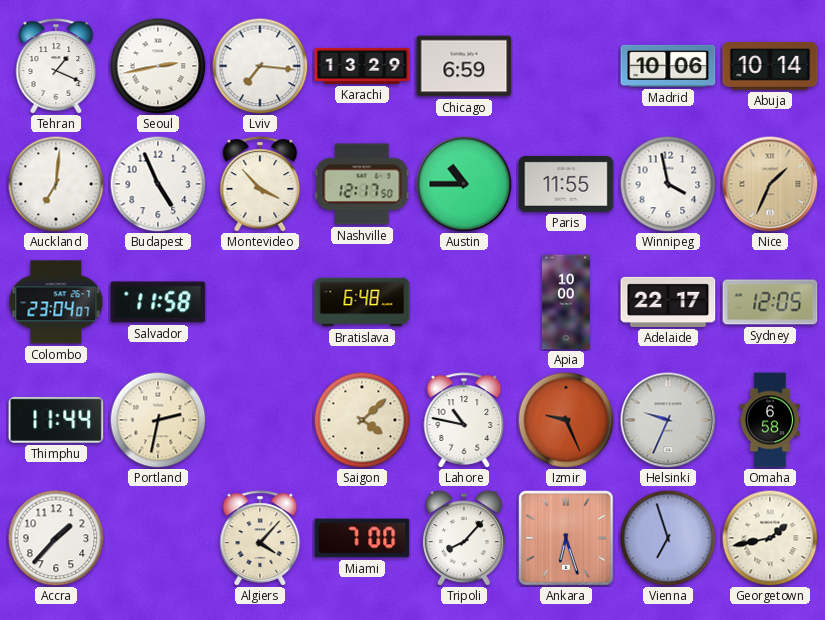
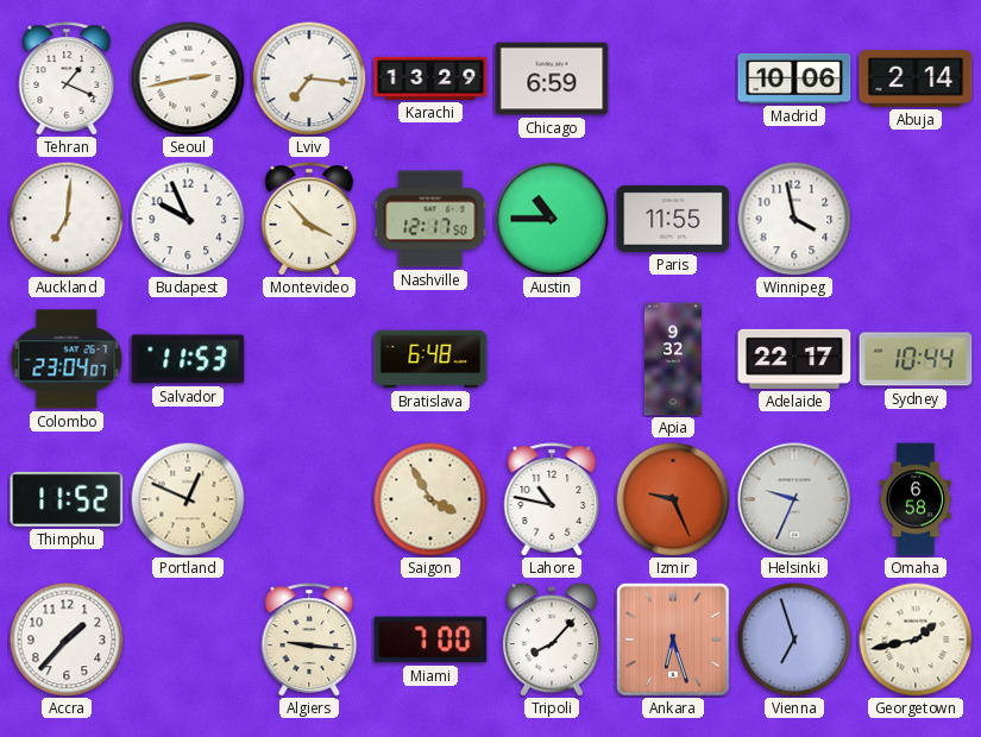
Abuja: 10:14 -> 2:14 (916, 78)
Budapest: 4:56 -> 9:56 (188, 219)
Nice: 1:34 -> none (770, 184)
Salvador: 11:58 -> 11:53 (188, 359)
Apia: 10:00 -> 9:32 (673, 359)
Sydney: 12:05 -> 10:44 (916, 359)
Thimphu: 11:44 -> 11:52 (67, 499)
Portland: 2:32 -> 12:49 (188, 499)
Saigon: 4:08 -> 3:55 (430, 499)
Algiers: 4:07 -> 9:16 (309, 640)
